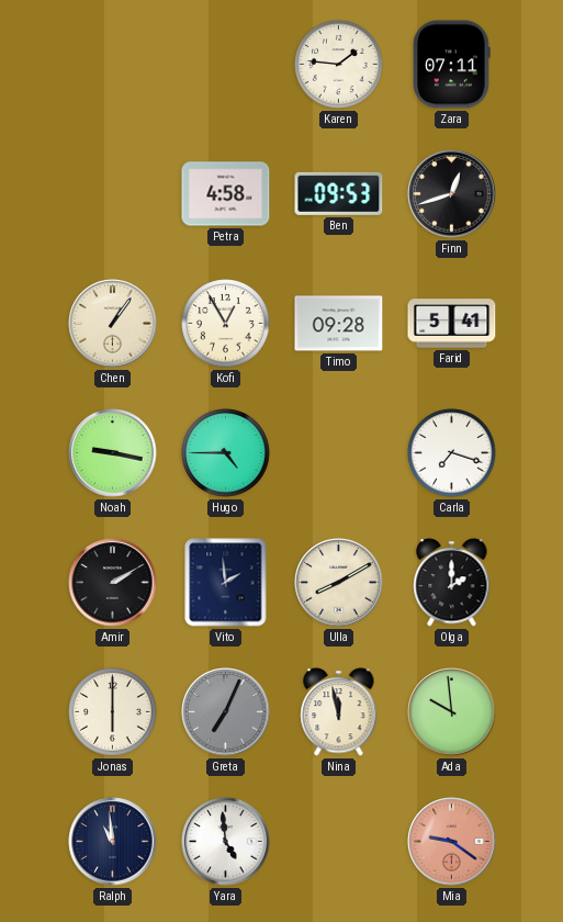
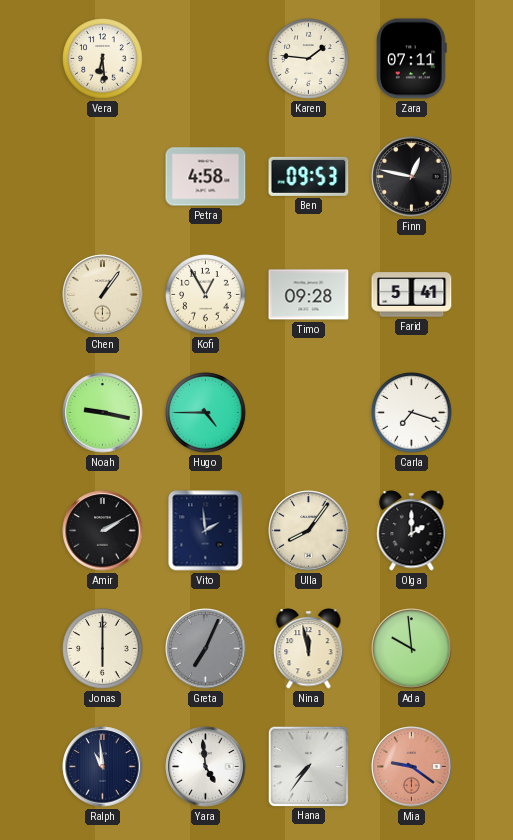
Vera: none -> 6:29 (103, 59)
Finn: 12:42 -> 12:47 (412, 177)
Ulla: 8:10 -> 8:06 (309, 531)
Hana: none -> 7:36 (308, 766)
